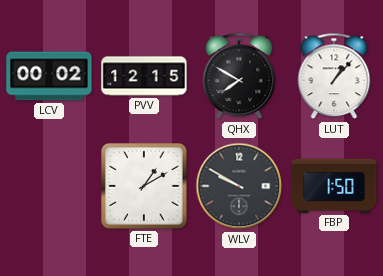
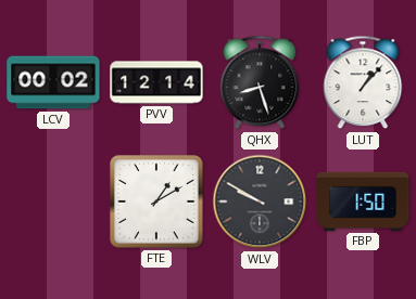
PVV: 12:15 -> 12:14 (156, 82)
QHX: 7:50 -> 8:27 (260, 82)
